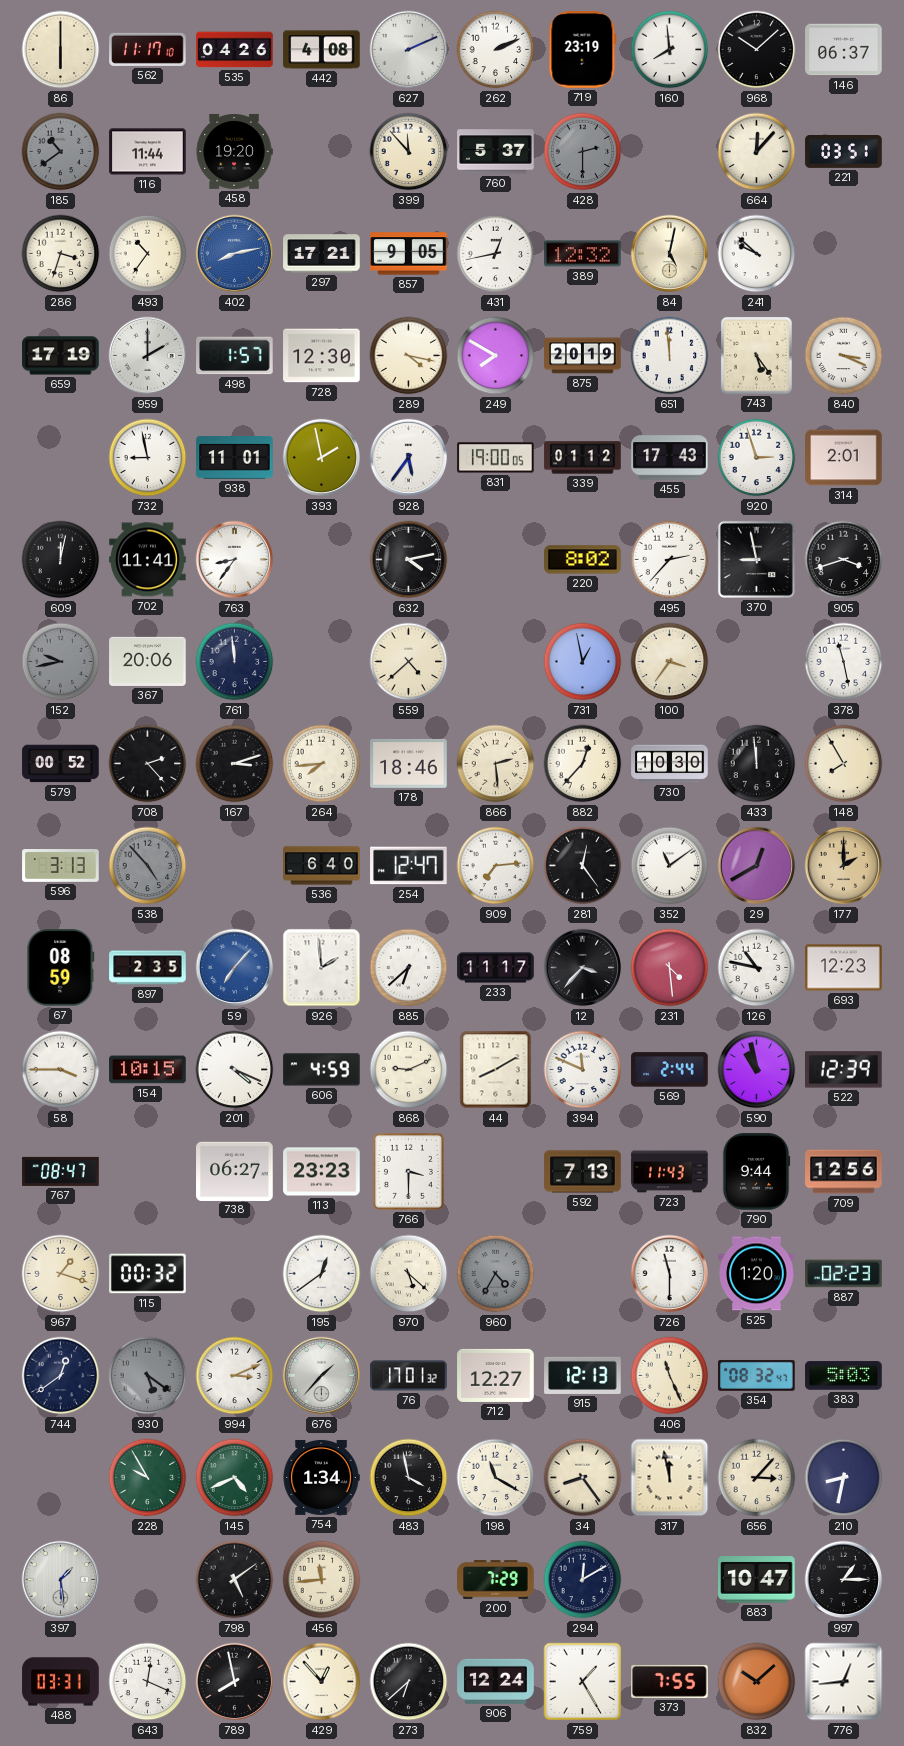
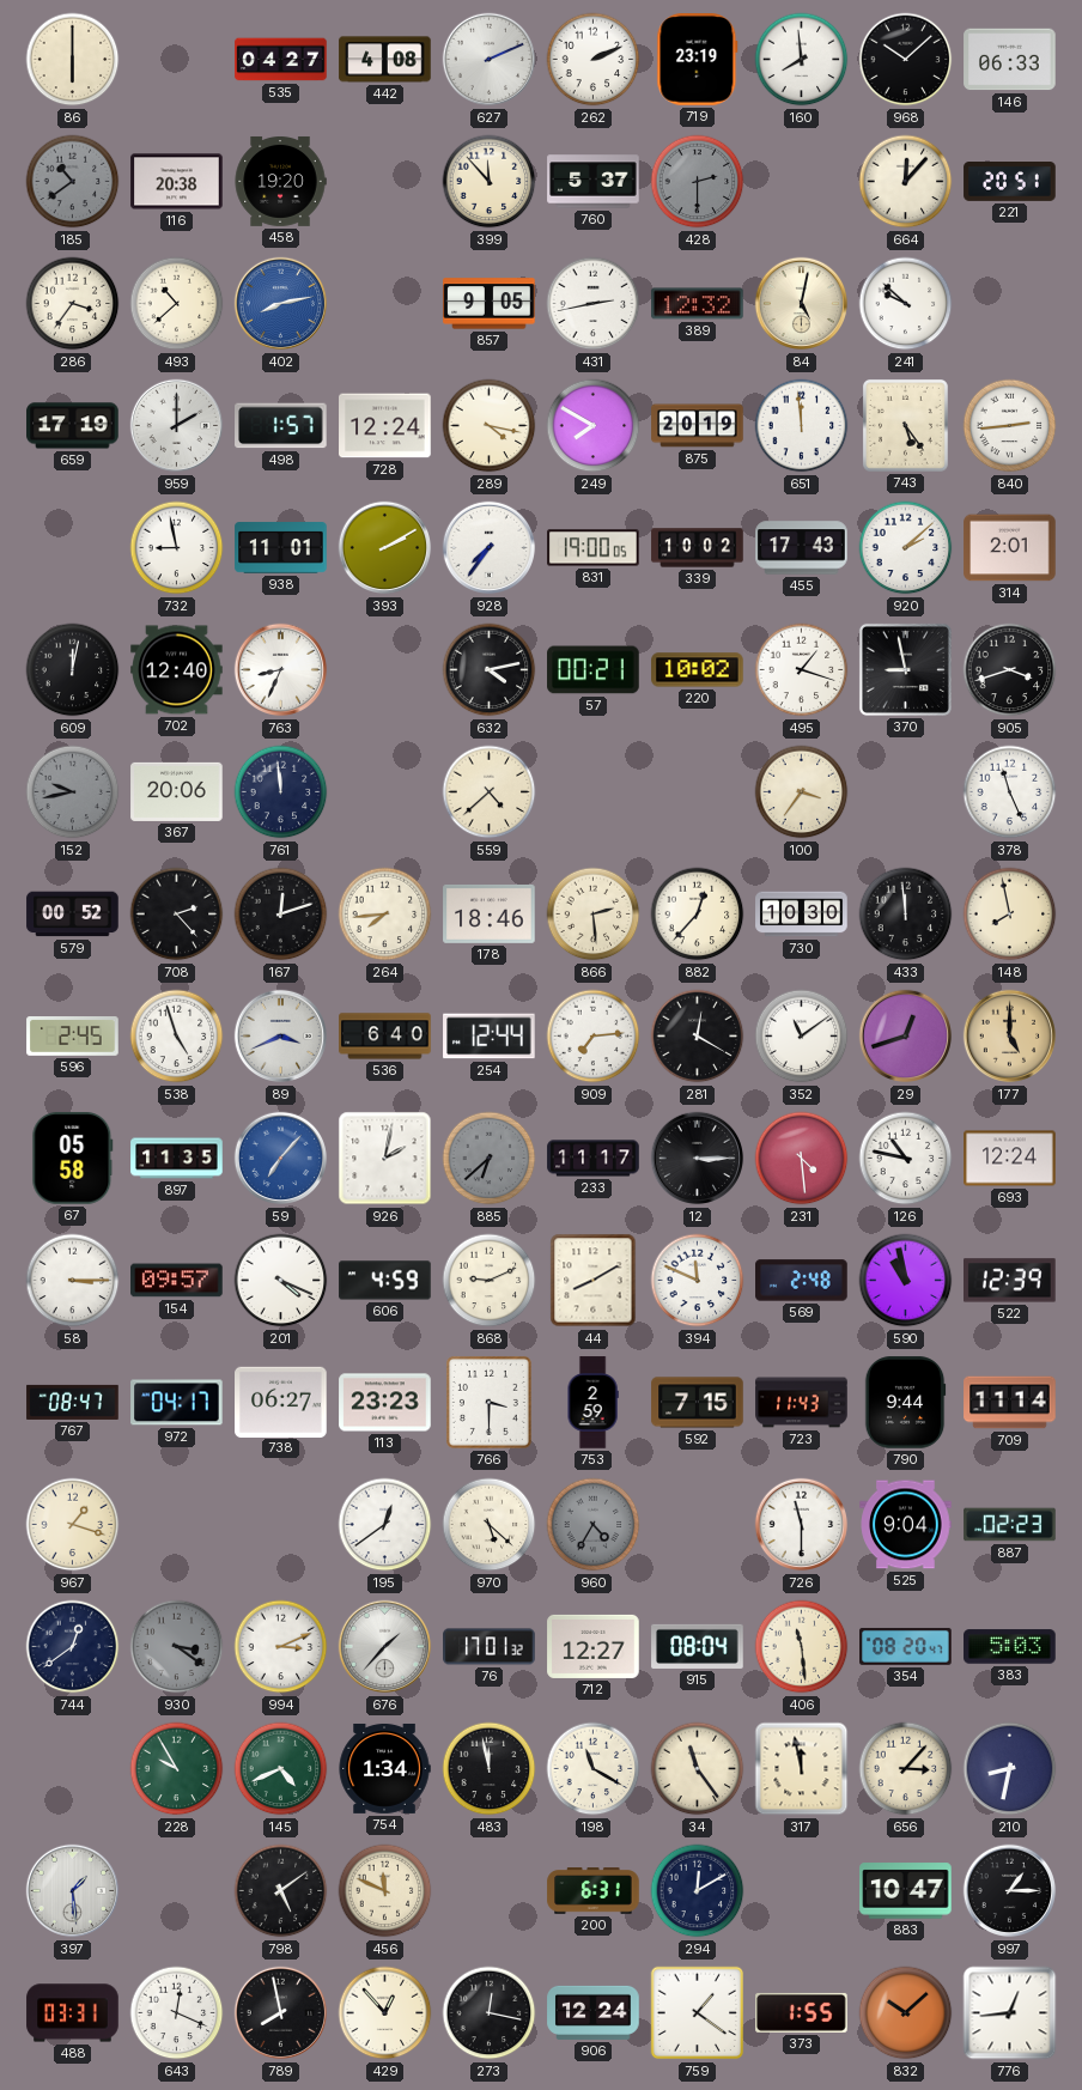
562: 11:17 -> none (148, 49)
535: 04:26 -> 04:27 (281, 60)
146: 06:37 -> 06:33 (1010, 60)
116: 11:44 -> 20:38 (177, 182)
221: 03:51 -> 20:51 (1010, 182)
286: 3:33 -> 3:36 (73, 304)
493: 10:36 -> 10:38 (177, 304)
297: 17:21 -> none (322, 254)
431: 12:43 -> 2:43 (594, 304)
728: 12:30 -> 12:24 (385, 426)
840: 3:19 -> 2:44 (1010, 426)
393: 1:58 -> 2:10 (385, 548)
928: 5:36 -> 7:36 (490, 548)
339: 01:12 -> 10:02 (698, 548)
920: 2:57 -> 2:08 (906, 548)
702: 11:41 -> 12:40 (177, 670)
763: 8:36 -> 8:34 (281, 670)
57: none -> 00:21 (594, 670)
220: 8:02 -> 10:02 (698, 670)
495: 2:37 -> 1:18 (802, 670)
731: 12:58 -> none (583, 662)
378: 11:28 -> 11:26 (1010, 792)
167: 3:12 -> 12:12 (281, 915)
148: 7:55 -> 7:58 (1010, 915)
596: 3:13 -> 2:45 (73, 1037)
538: 4:53 -> 4:57 (177, 1037)
538 dial: grey -> white (177, 1037)
89: none -> 3:41 (281, 1037)
254: 12:47 -> 12:44 (490, 1037)
281: 12:24 -> 12:20 (698, 1037)
29: 12:40 -> 12:42 (906, 1037)
177: 2:00 -> 5:00 (1010, 1037)
67: 08:59 -> 05:58 (73, 1159)
897: 2:35 -> 11:35 (177, 1159)
926: 1:59 -> 2:02 (385, 1159)
885 dial: white -> grey (490, 1159)
12: 3:37 -> 3:15 (698, 1159)
693: 12:23 -> 12:24 (1010, 1159)
58: 3:45 -> 3:15 (73, 1281)
154: 10:15 -> 09:57 (177, 1281)
569: 2:44 -> 2:48 (802, 1281)
972: none -> 04:17 (177, 1403)
753: none -> 2:59 (592, 1403)
592: 7:13 -> 7:15 (698, 1403)
709: 12:56 -> 11:14 (1010, 1403)
115: 00:32 -> none (148, 1274)
525: 1:20 -> 9:04 (906, 1525)
930: 5:21 -> 3:21 (177, 1647)
915: 12:13 -> 08:04 (698, 1646)
406: 11:26 -> 11:29 (802, 1647)
354: 08:32 -> 08:20 (906, 1647)
483: 3:58 -> 11:58 (490, 1769)
34: 8:24 -> 11:24 (698, 1769)
456: 11:44 -> 11:49 (385, 1891)
200: 7:29 -> 6:31 (594, 1891)
273: 6:38 -> 12:17 (490, 2013)
759: 1:25 -> 1:21 (698, 2013)
373: 7:55 -> 1:55 (802, 2012)
